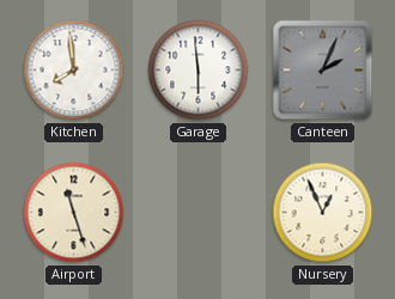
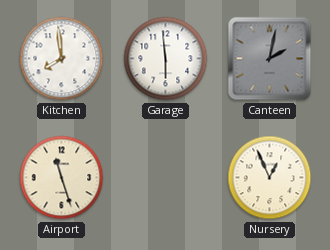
Canteen: 2:04 -> 2:02 (270, 59)
